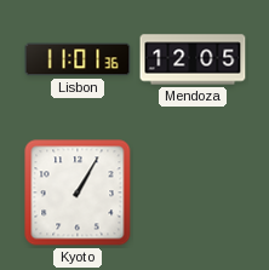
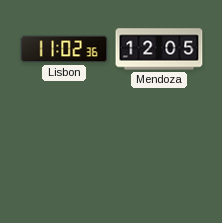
Lisbon: 11:01 -> 11:02 (64, 49)
Kyoto: 1:05 -> none (78, 193)
